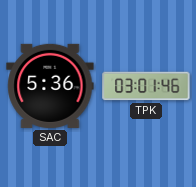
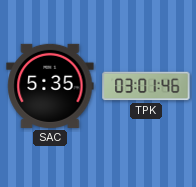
SAC: 5:36 -> 5:35 (50, 86)
